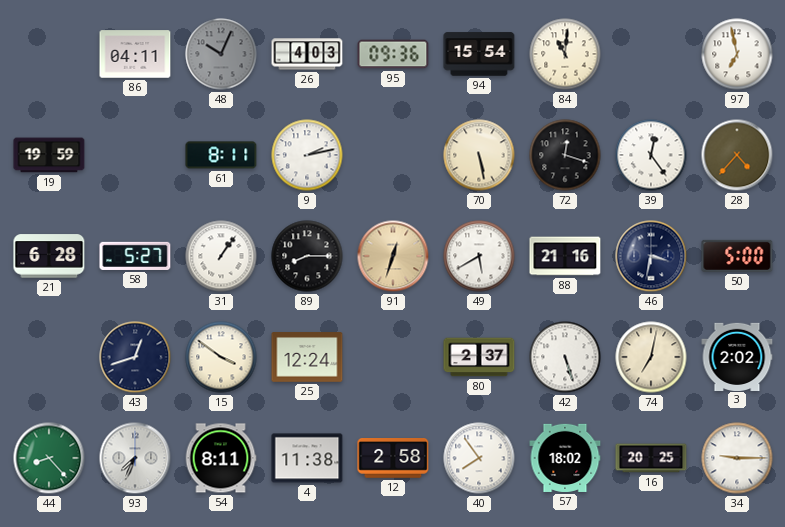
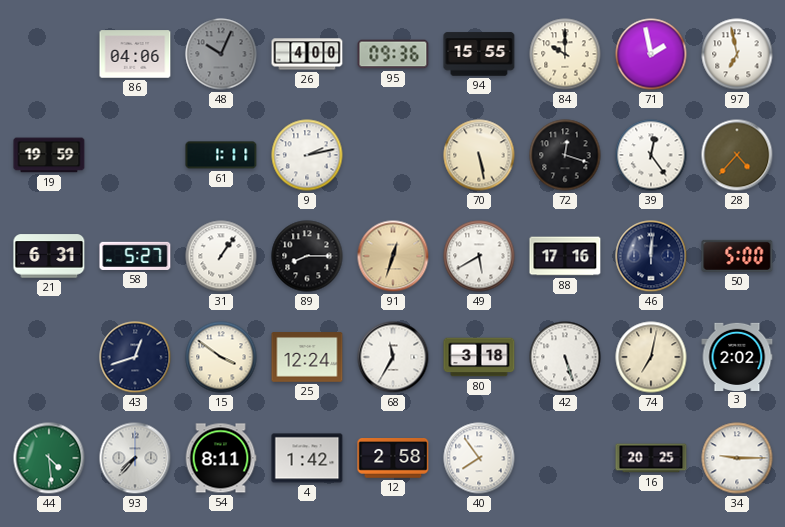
86: 04:11 -> 04:06 (135, 54)
26: 4:03 -> 4:00 (307, 54)
94: 15:54 -> 15:55 (479, 54)
84: 11:01 -> 10:00 (565, 54)
71: none -> 1:58 (651, 54)
61: 8:11 -> 1:11 (221, 155)
21: 6:28 -> 6:31 (49, 256)
88: 21:16 -> 17:16 (565, 256)
46: 3:32 -> 12:01 (651, 256)
68: none -> 11:35 (393, 357)
80: 2:37 -> 3:18 (479, 357)
44: 8:23 -> 4:29 (49, 458)
93: 7:34 -> 7:37 (135, 458)
4: 11:38 -> 1:42 (307, 458)
57: 18:02 -> none (565, 458)
